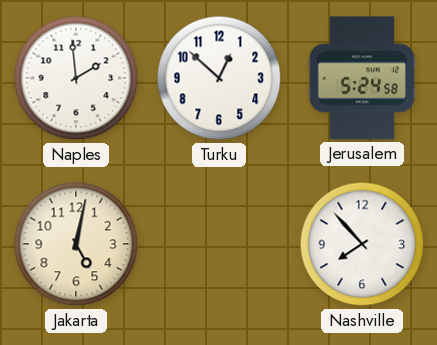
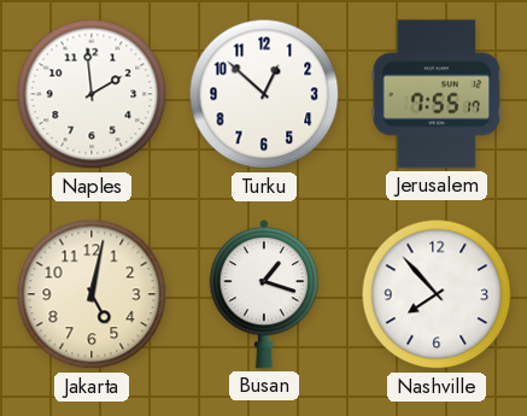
Jerusalem: 5:24 -> 7:55 (437, 94)
Busan: none -> 1:18 (264, 294)
